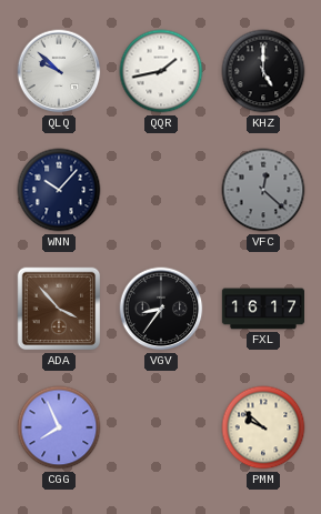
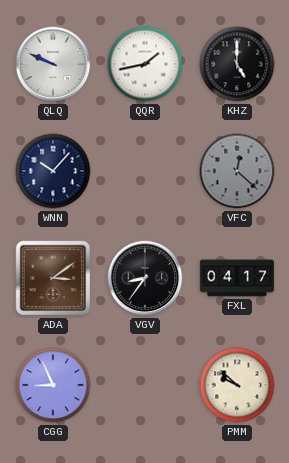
QLQ: 9:52 -> 9:49 (53, 64)
ADA: 3:53 -> 3:09 (53, 278)
FXL: 16:17 -> 04:17 (236, 278)
CGG: 7:56 -> 8:56 (53, 385)
